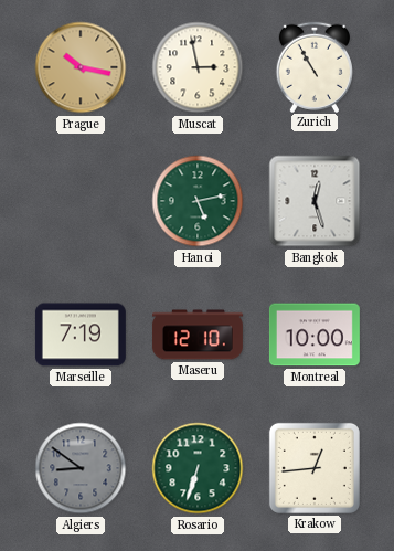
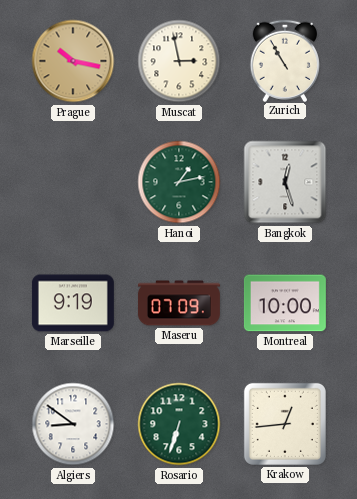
Hanoi: 5:13 -> 1:13 (179, 182)
Marseille: 7:19 -> 9:19 (73, 303)
Maseru: 12:10 -> 07:09 (179, 303)
Algiers dial: grey -> white (73, 424)
